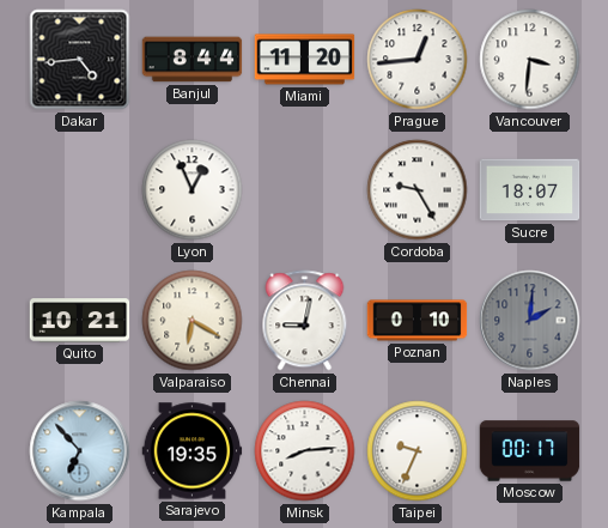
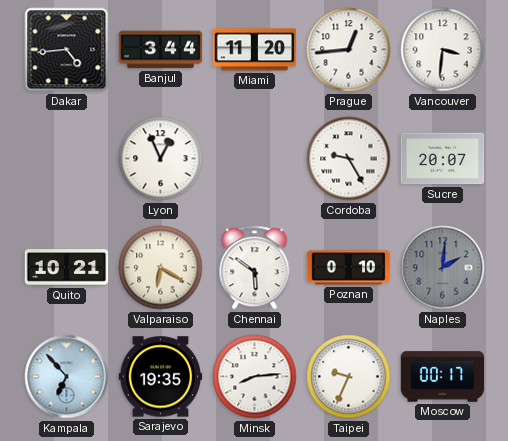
Banjul: 8:44 -> 3:44 (161, 50)
Sucre: 18:07 -> 20:07 (443, 159)
Chennai: 9:02 -> 5:51 (255, 268)
